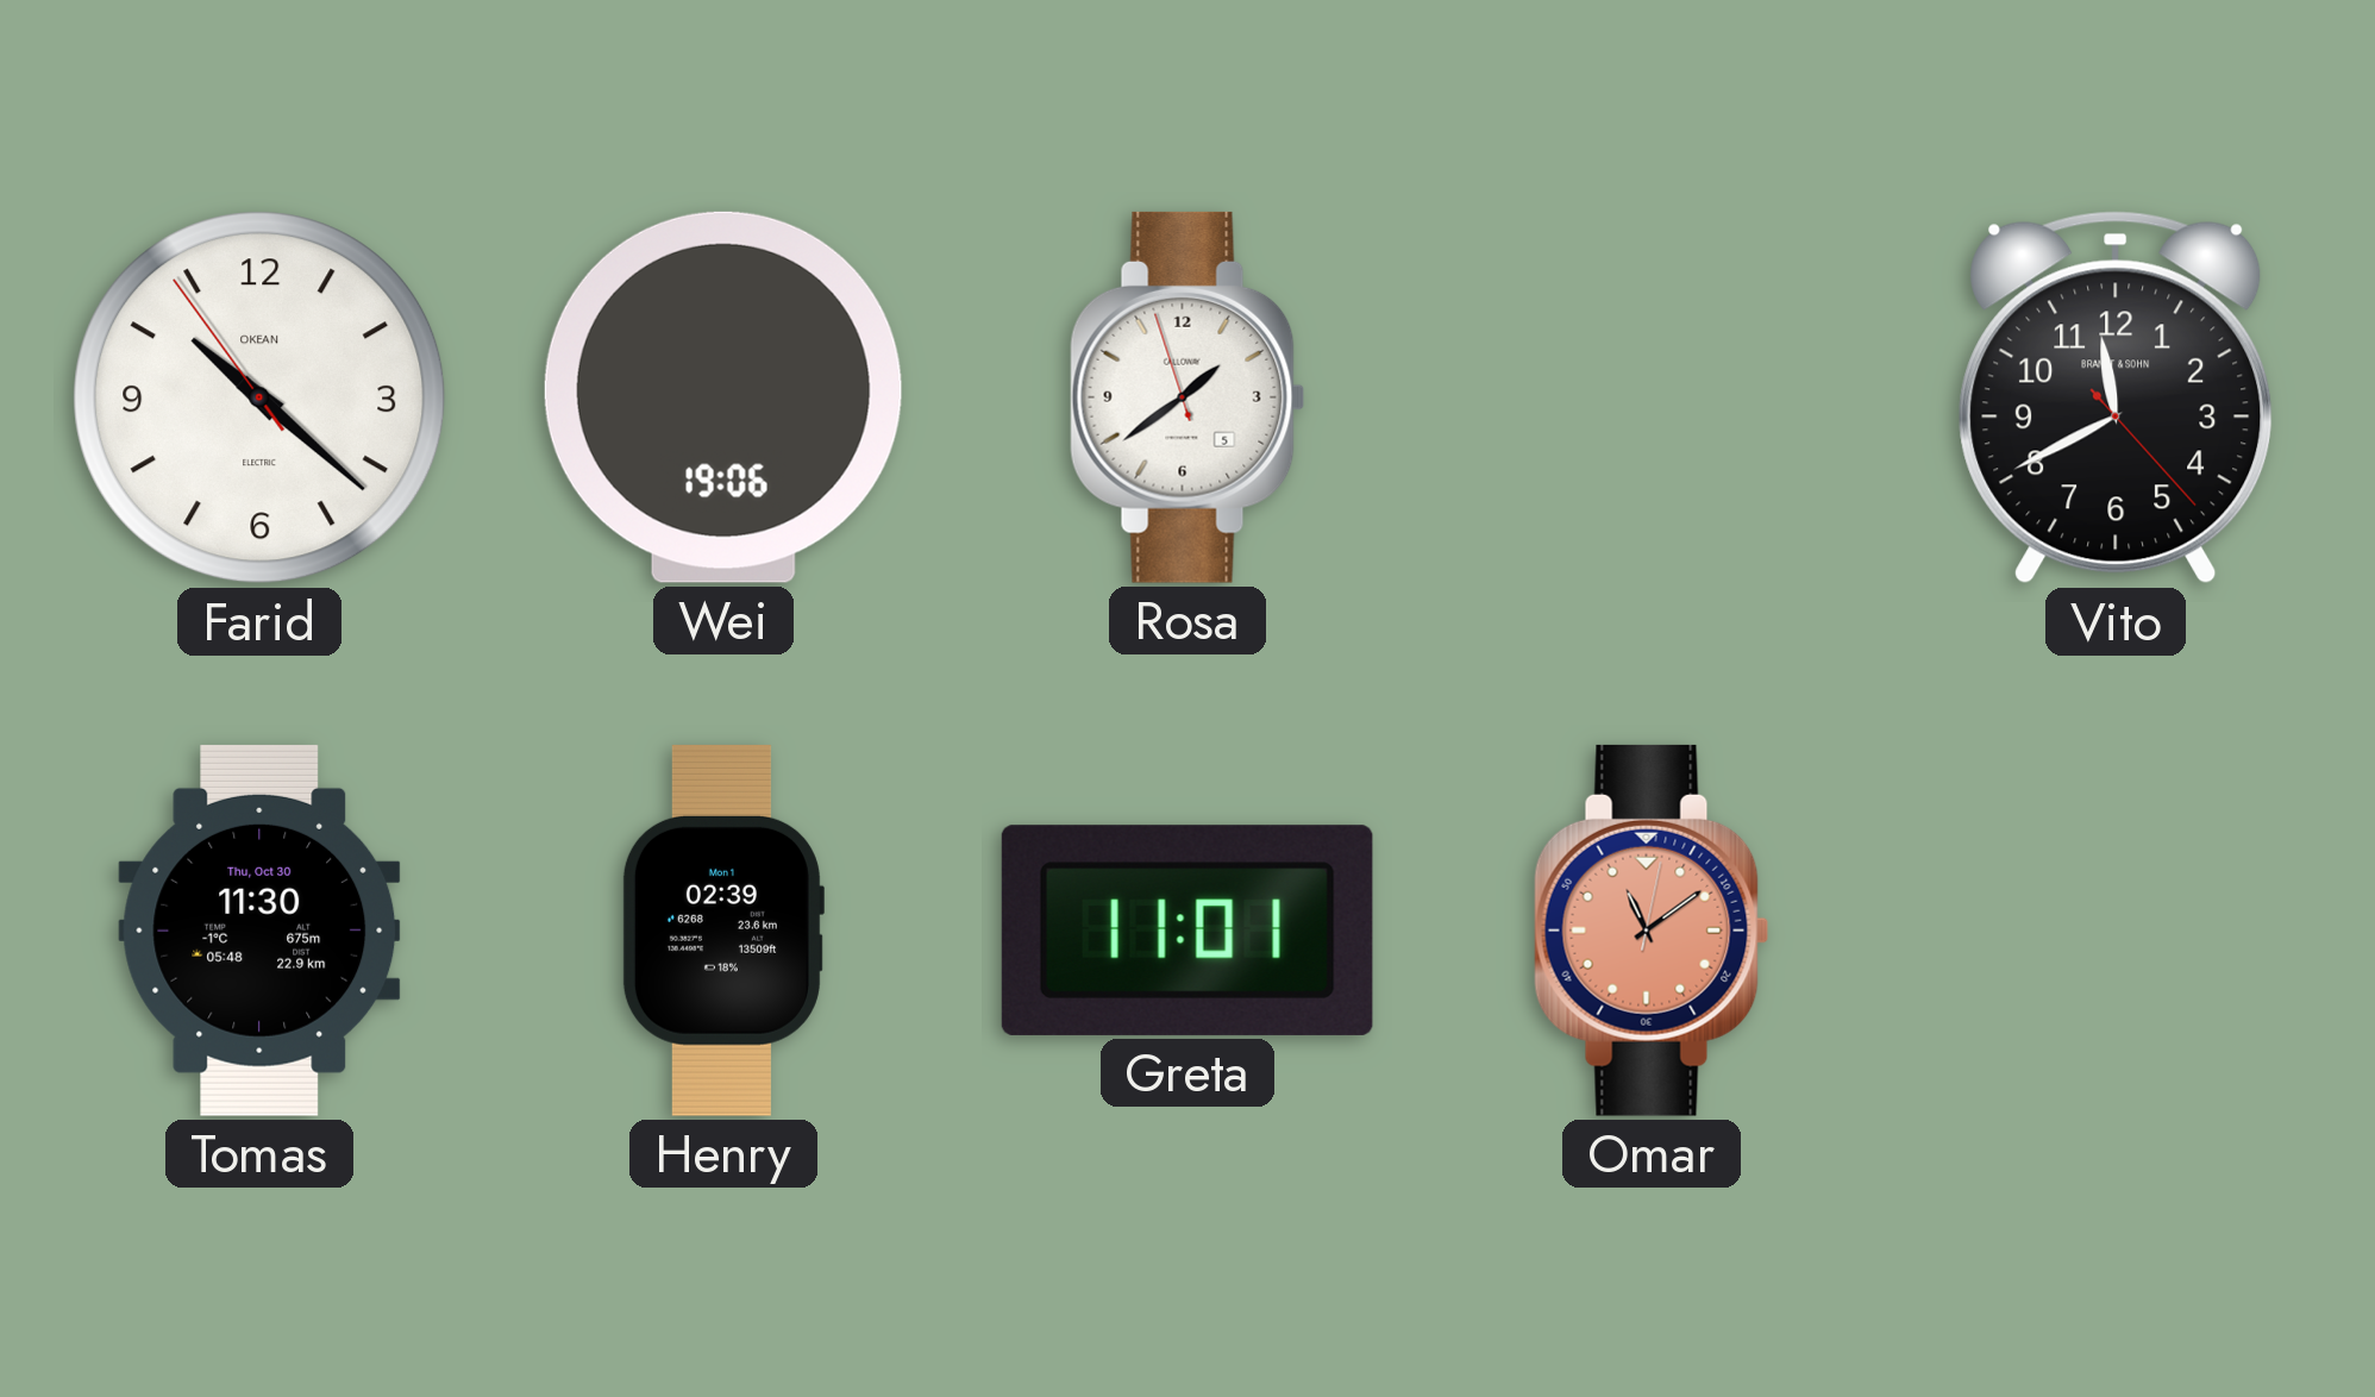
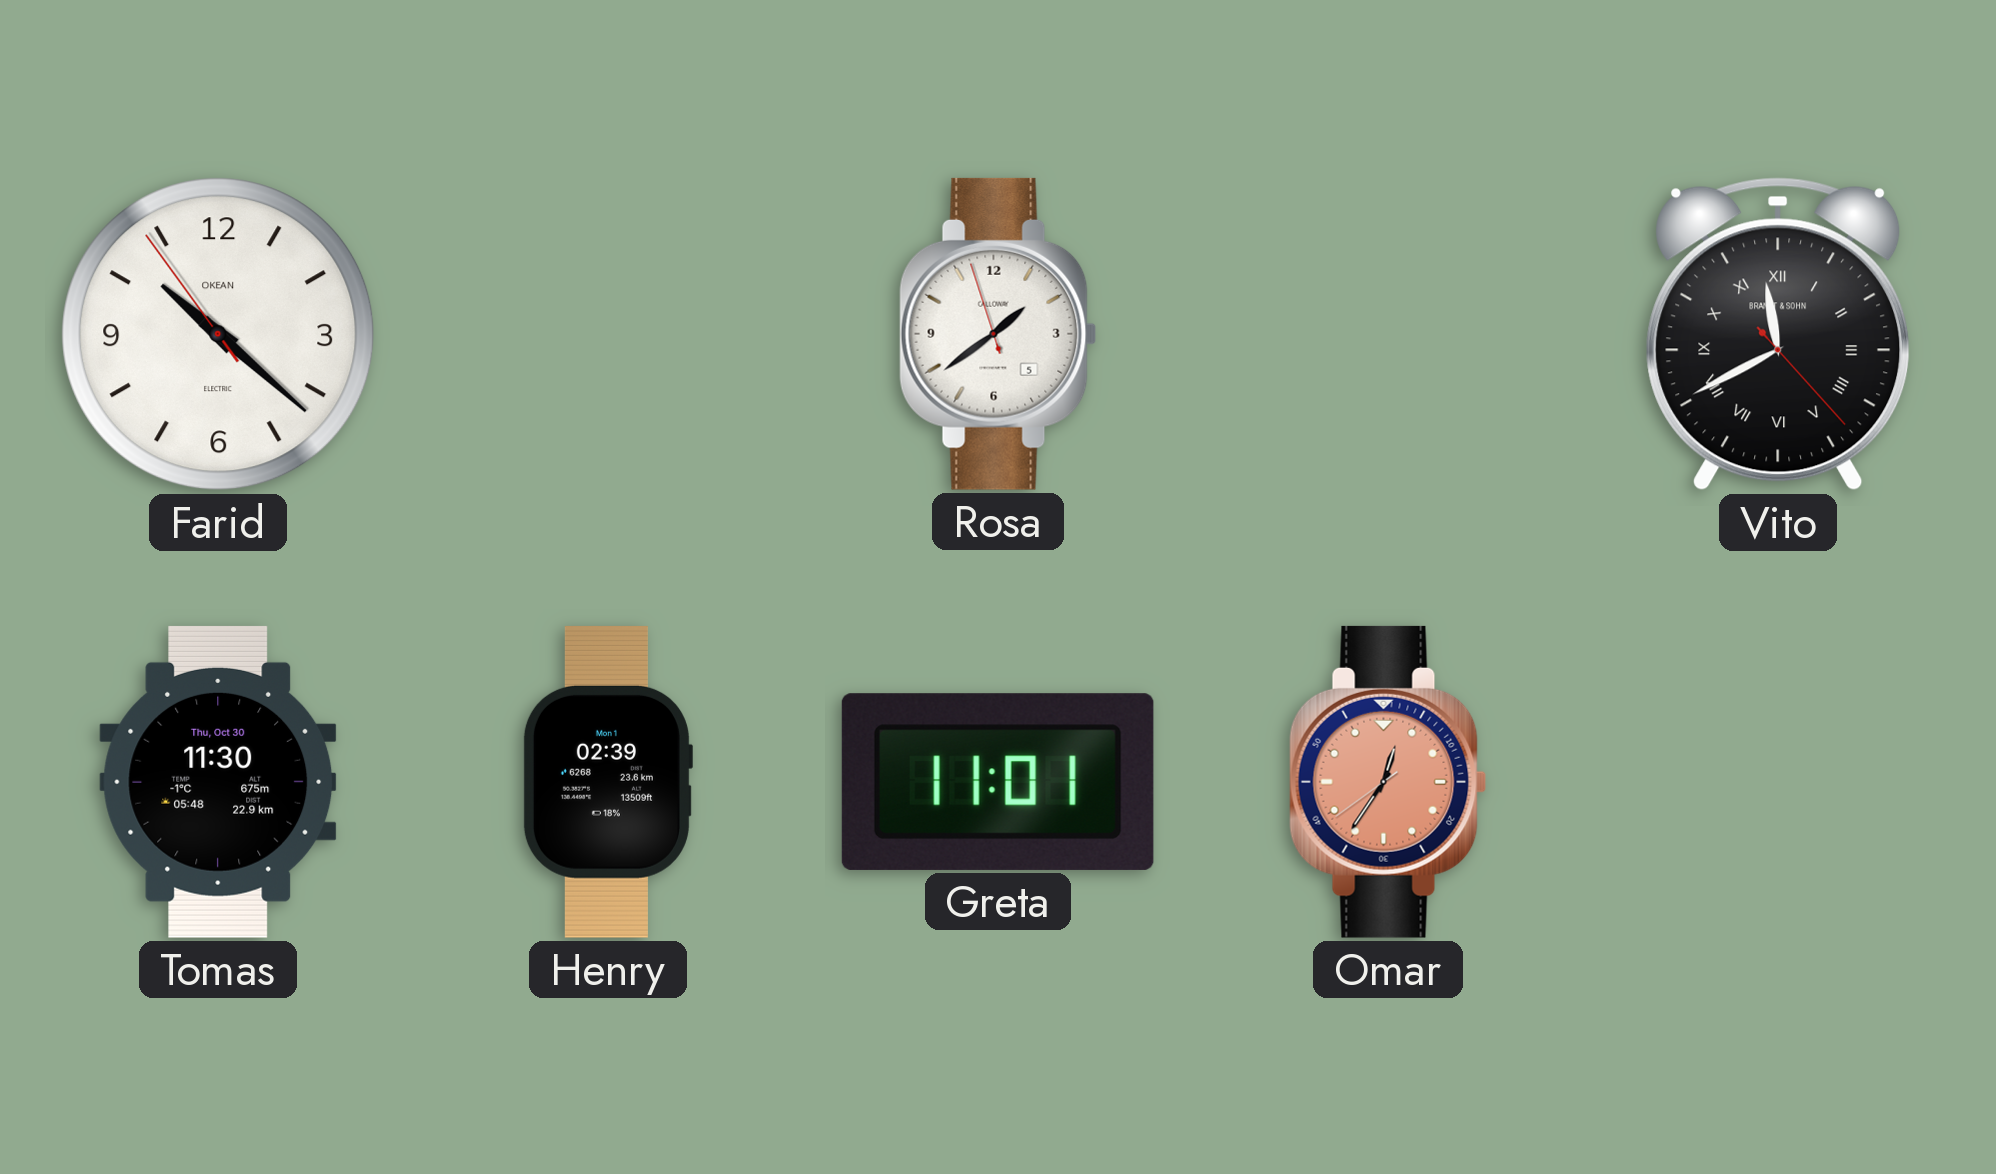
Wei: 19:06 -> none (723, 397)
Vito numerals: Arabic -> Roman (1778, 334)
Omar: 11:09 -> 12:35 (1388, 782)
